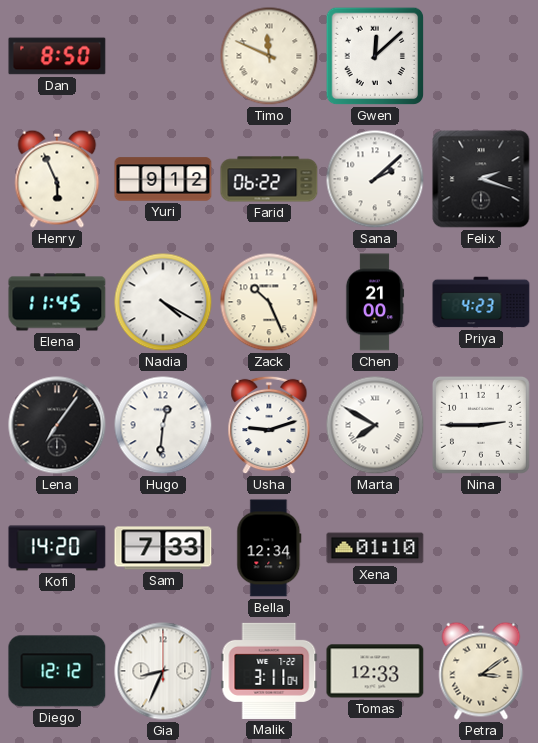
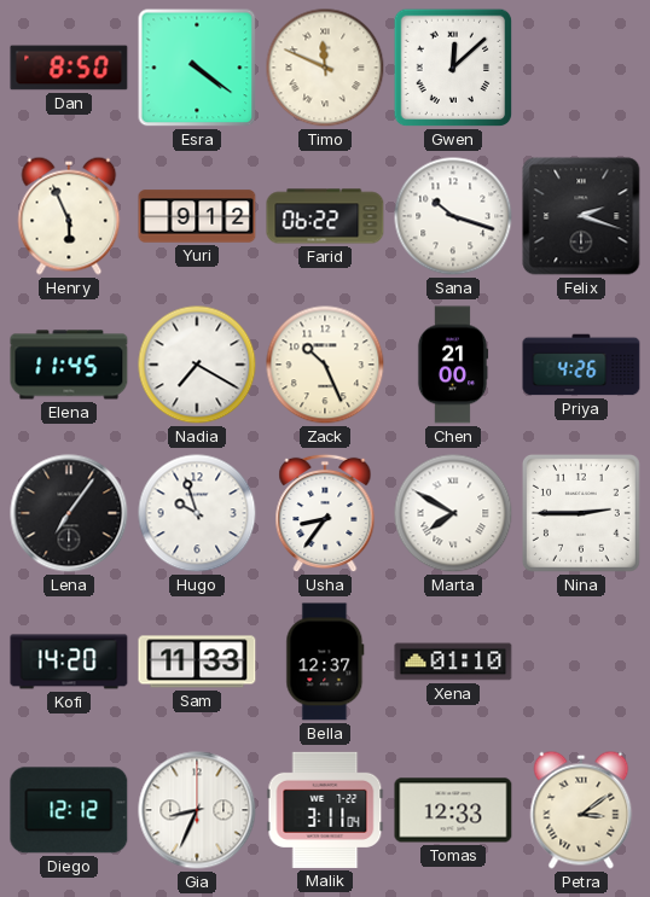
Esra: none -> 4:21 (197, 68)
Sana: 2:08 -> 10:18 (453, 216)
Nadia: 4:20 -> 7:20 (197, 365)
Priya: 4:23 -> 4:26 (581, 365)
Hugo: 12:31 -> 9:57 (197, 513)
Usha: 9:12 -> 8:36 (325, 513)
Sam: 7:33 -> 11:33 (197, 662)
Bella: 12:34 -> 12:37 (325, 662)
